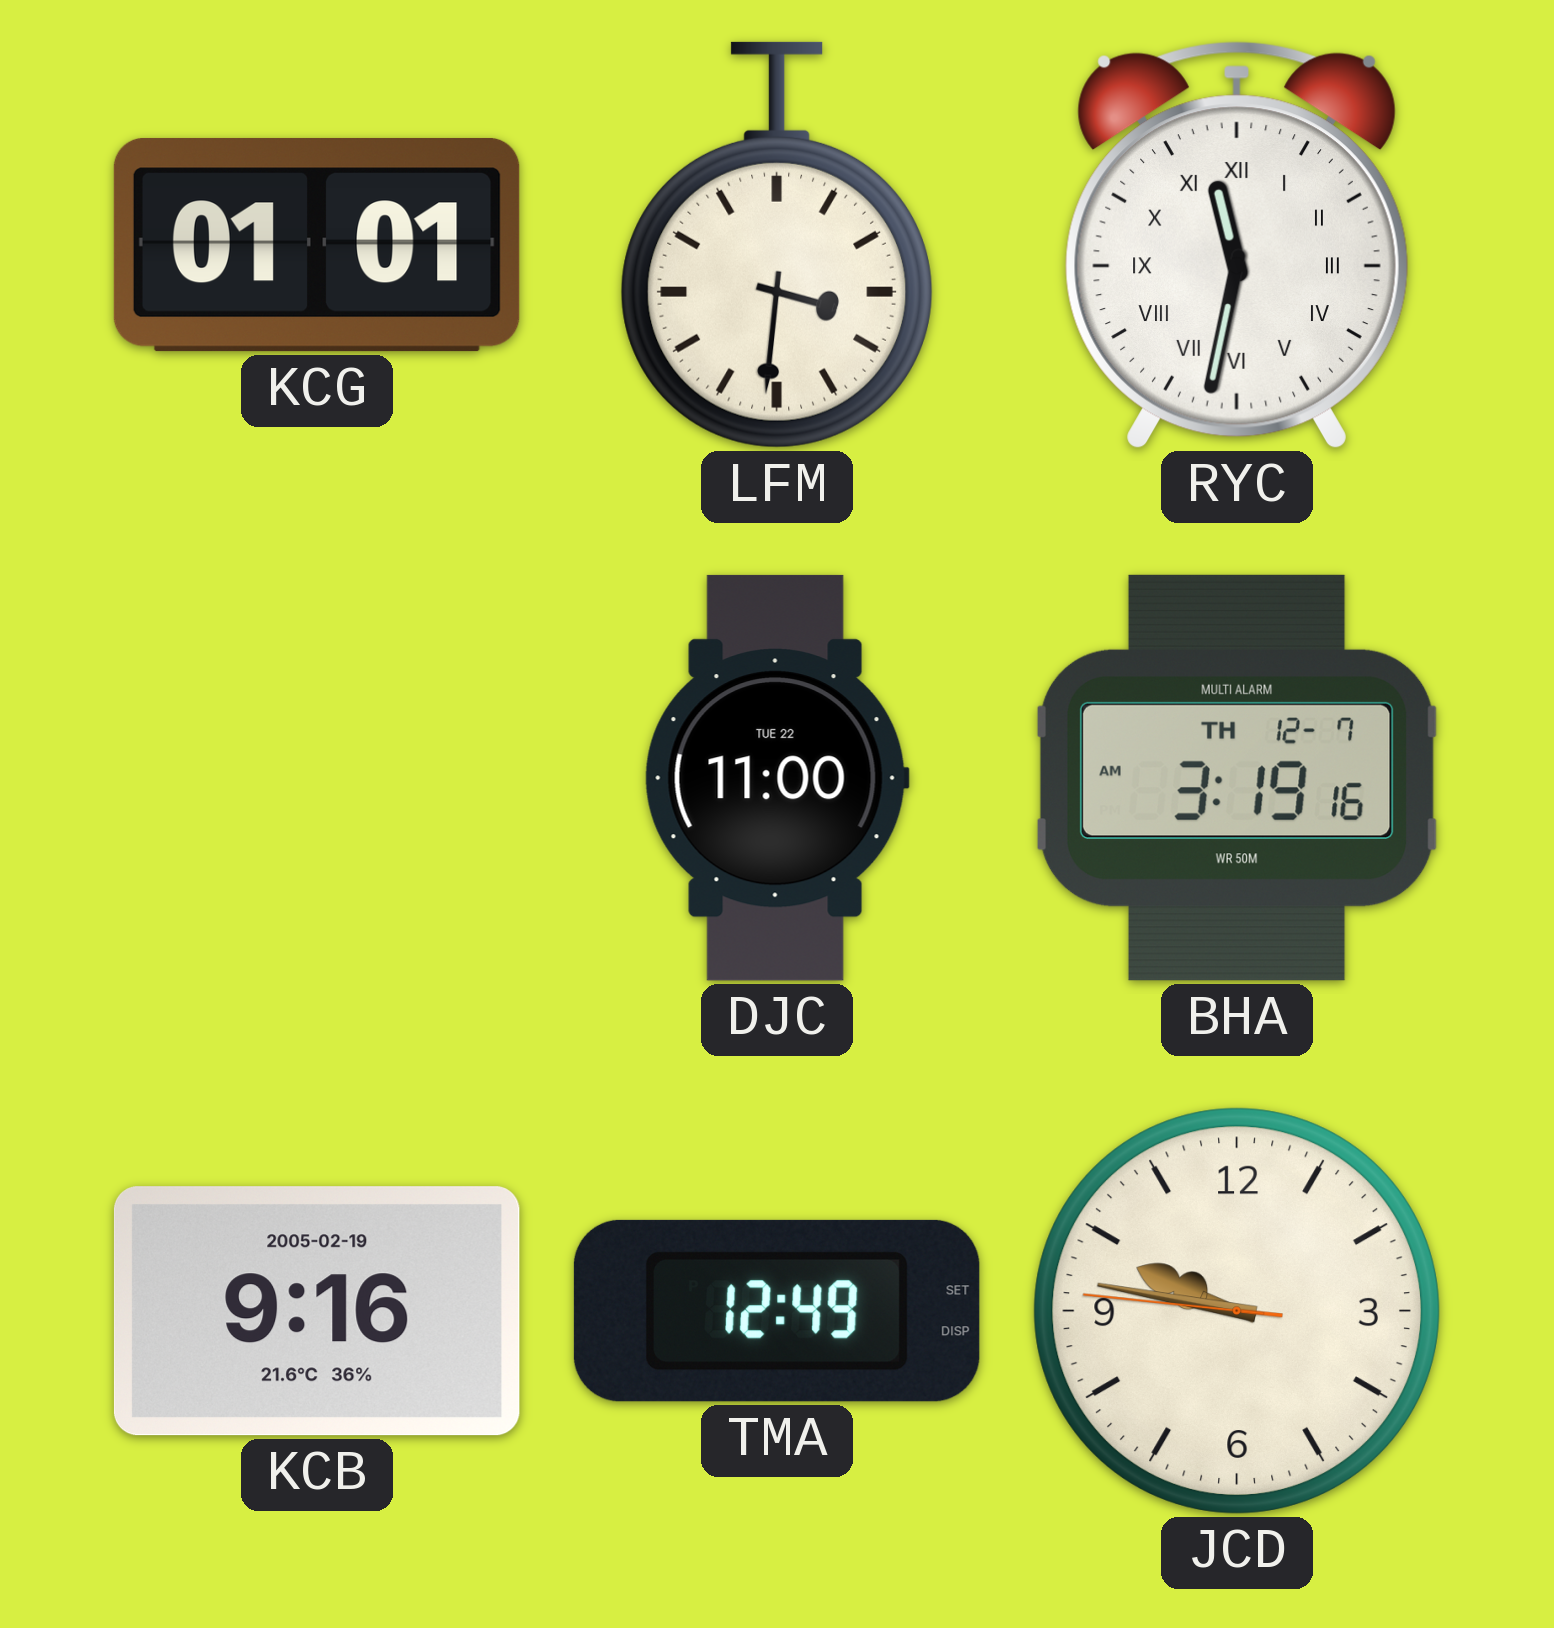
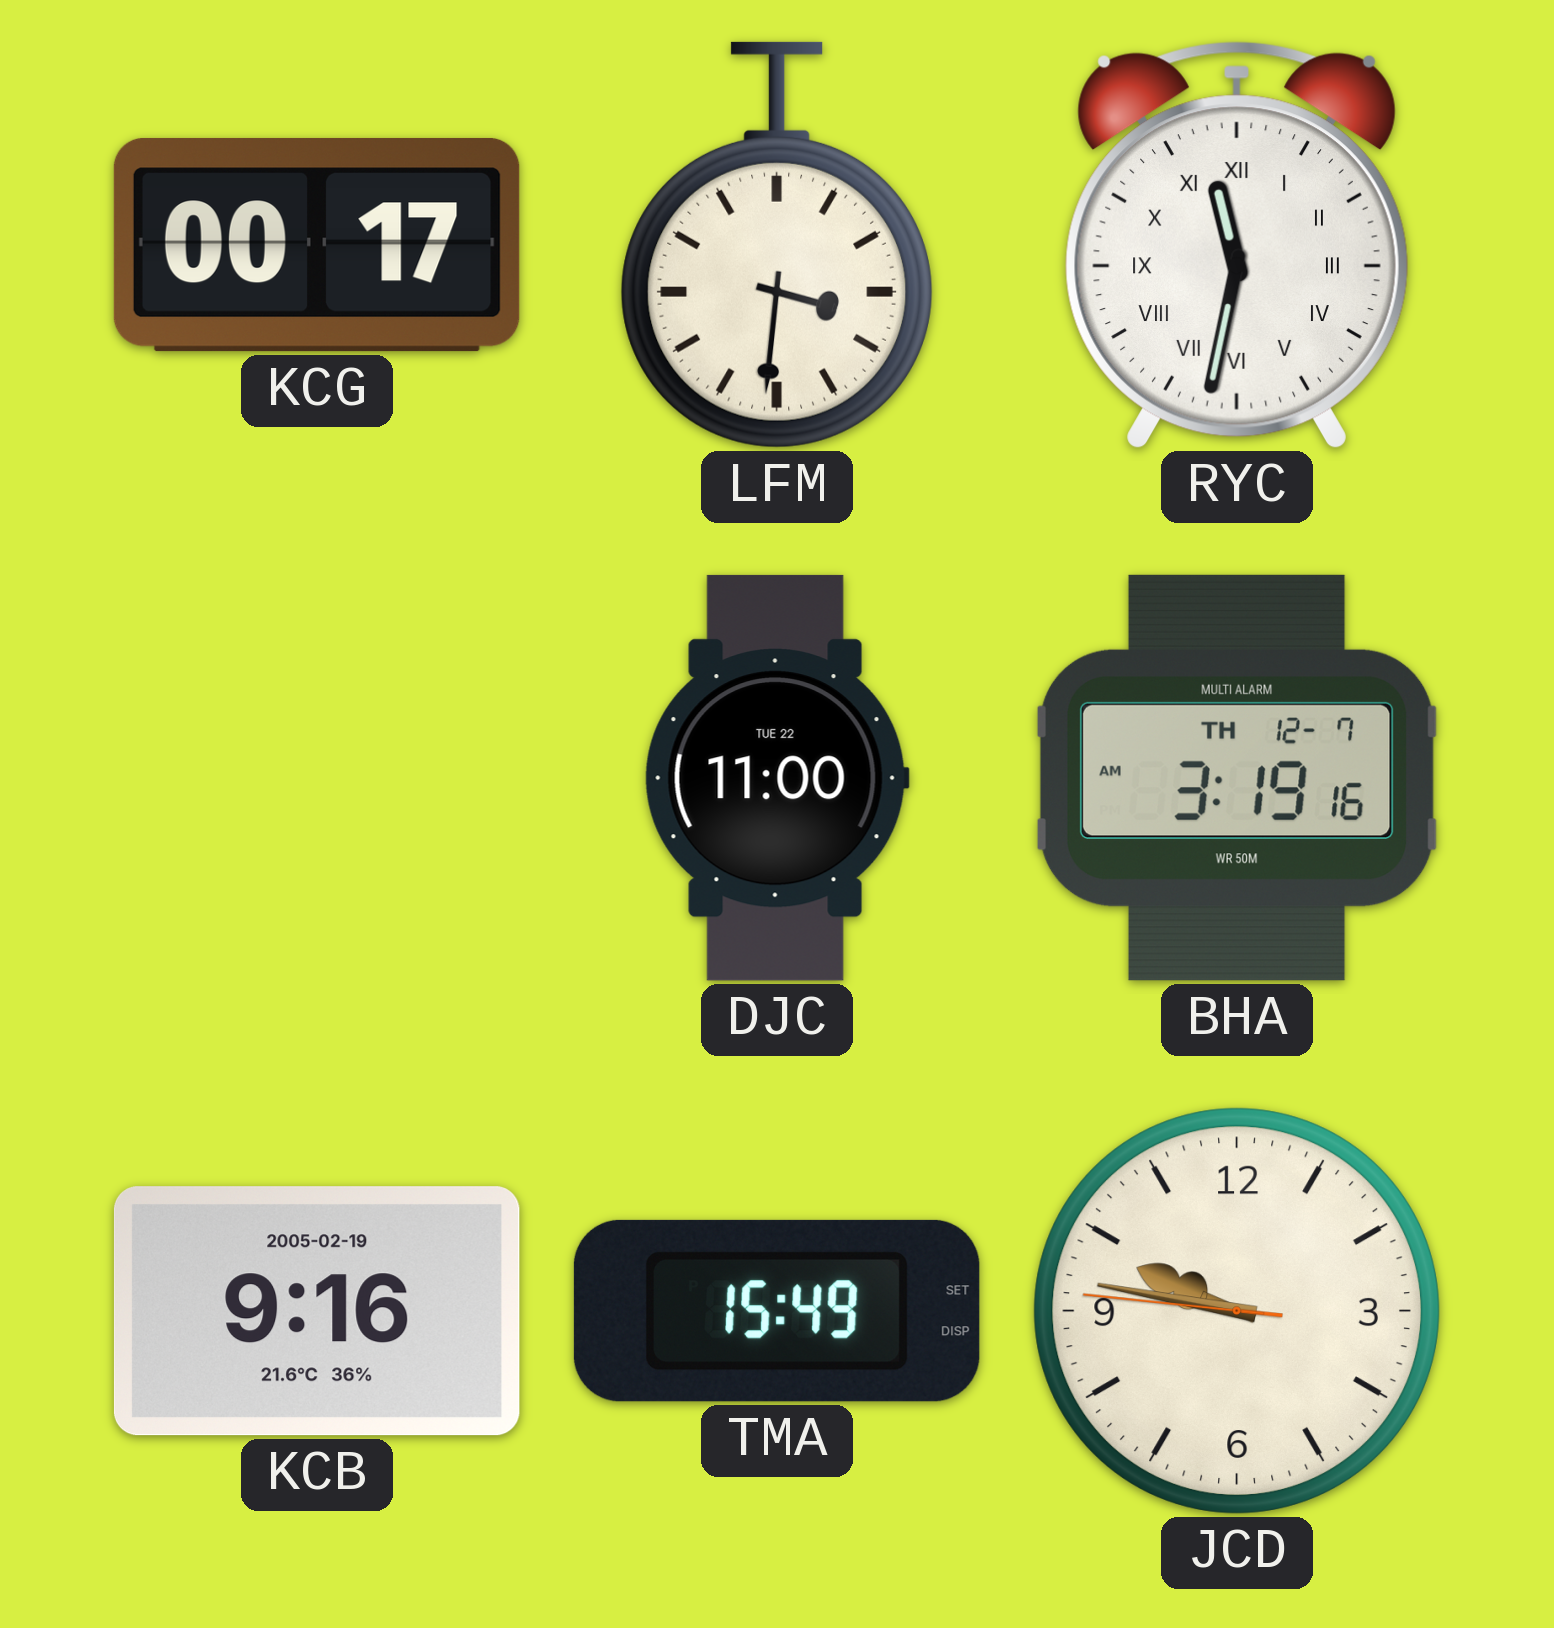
KCG: 01:01 -> 00:17 (317, 245)
TMA: 12:49 -> 15:49 (777, 1311)
